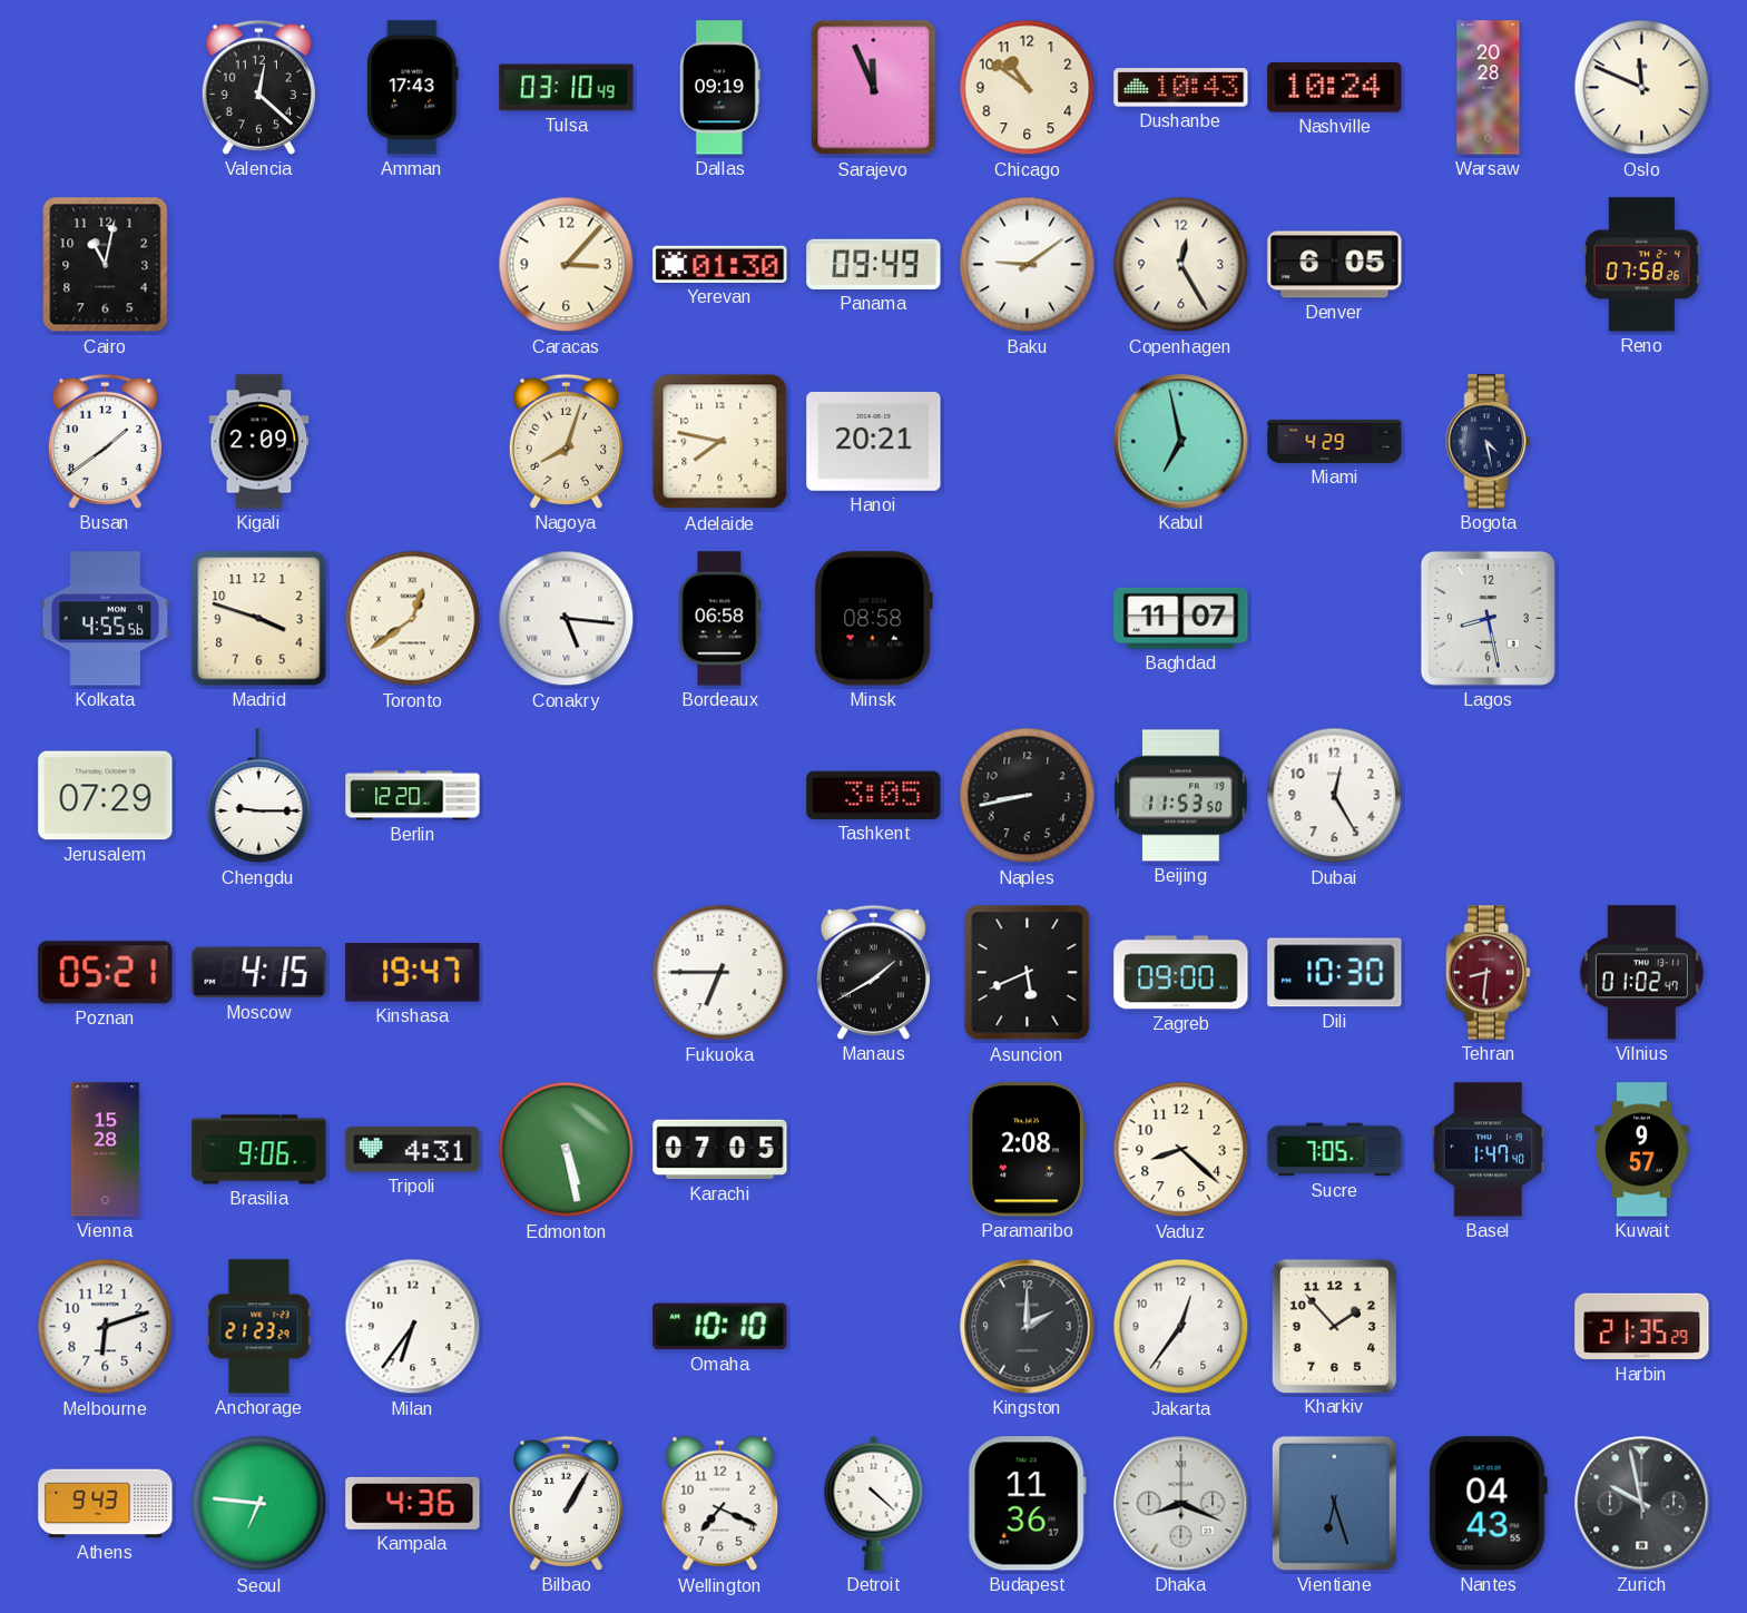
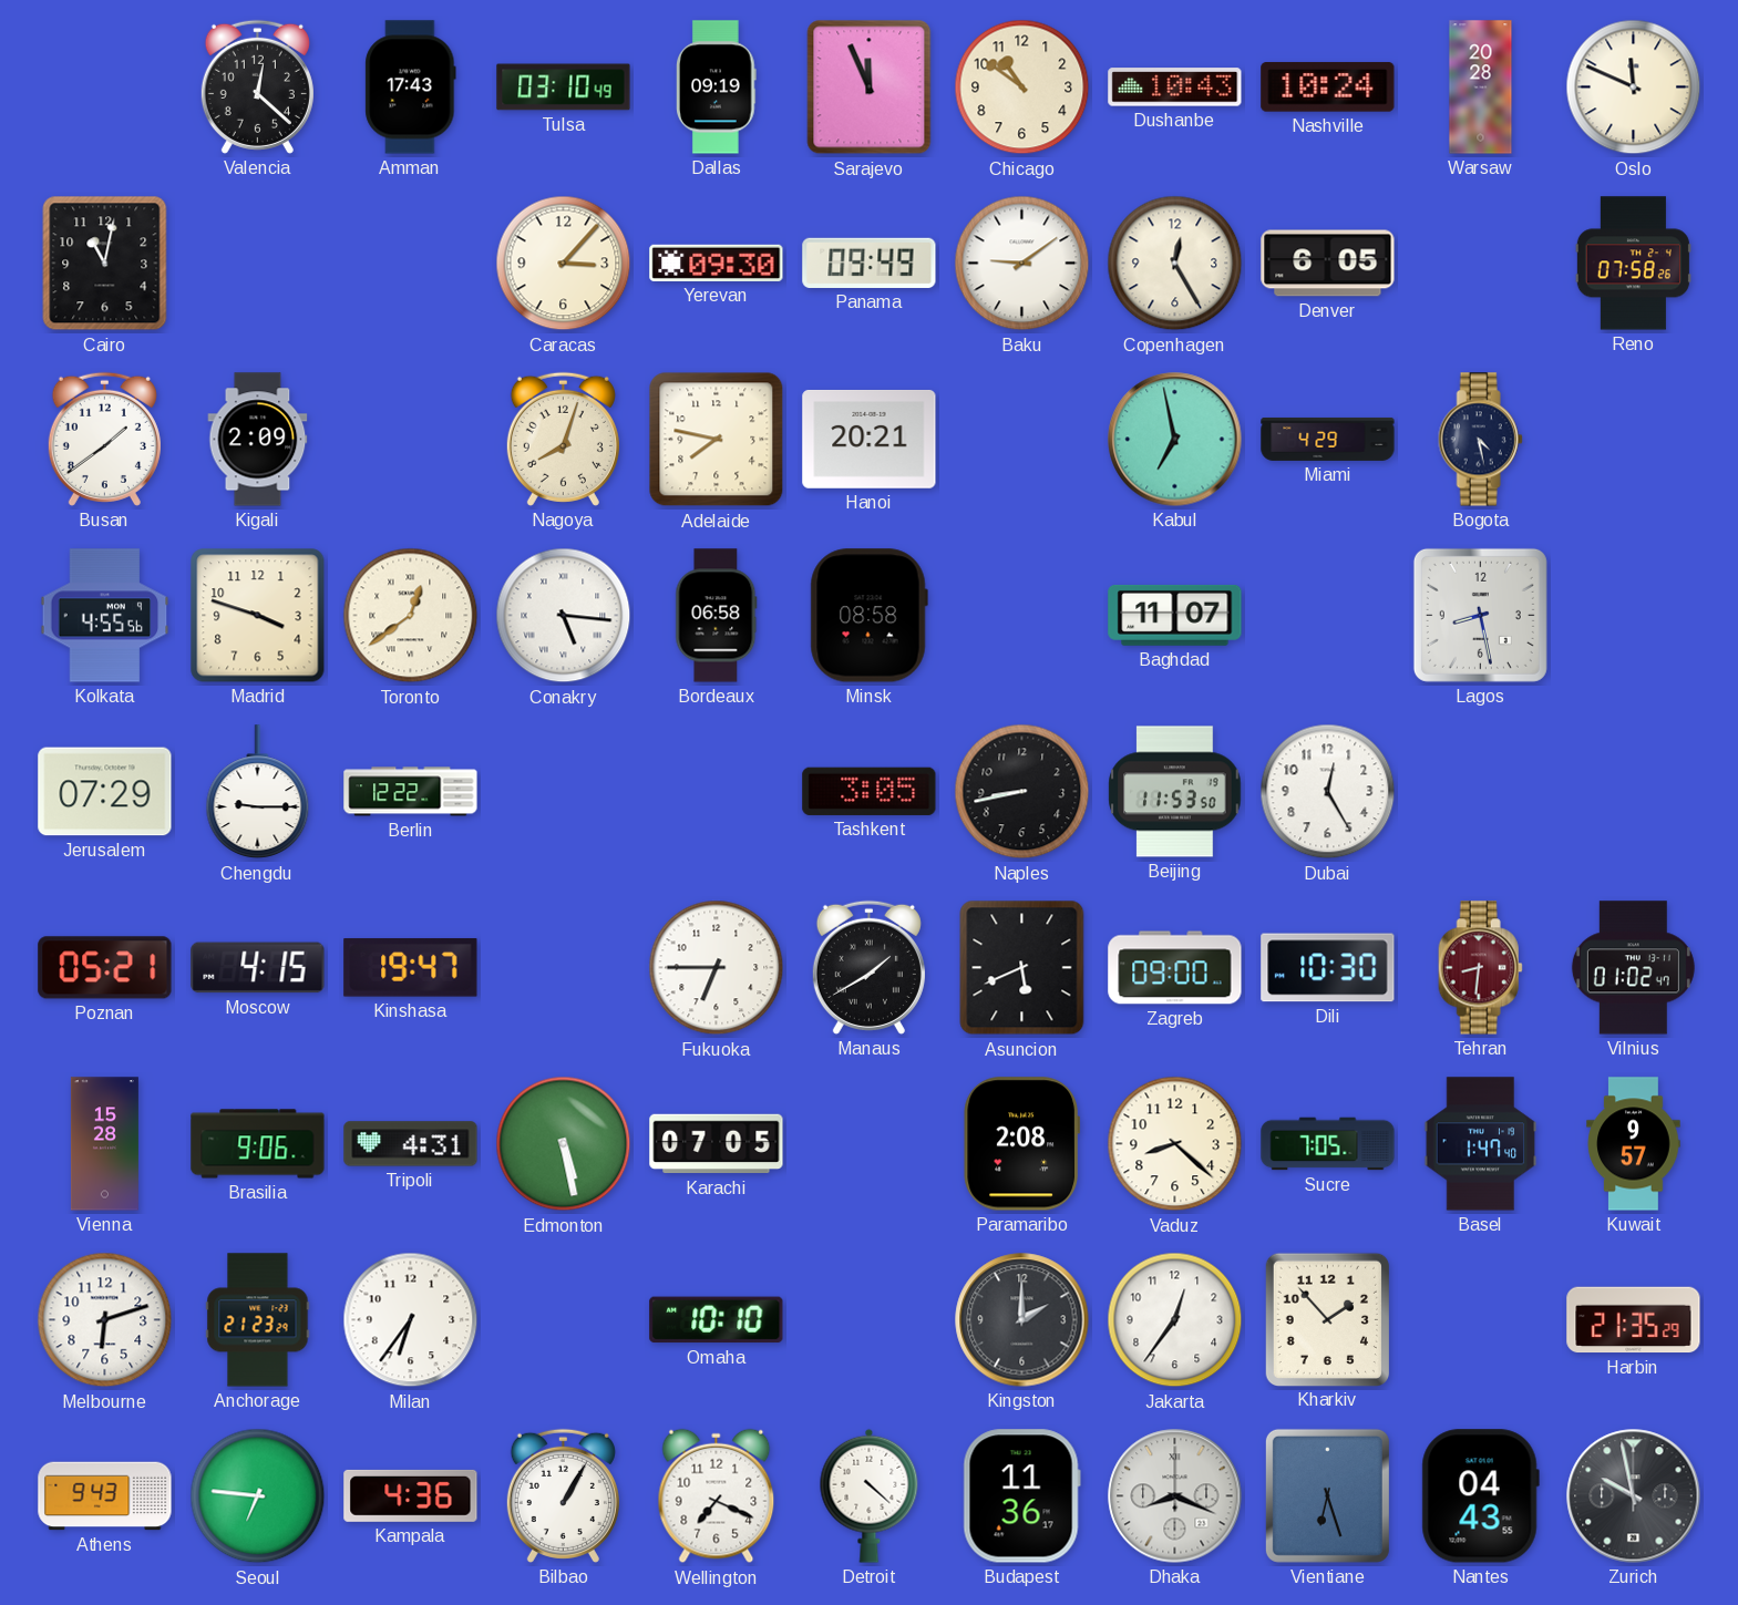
Yerevan: 01:30 -> 09:30 (717, 263)
Berlin: 12:20 -> 12:22 (411, 792)
